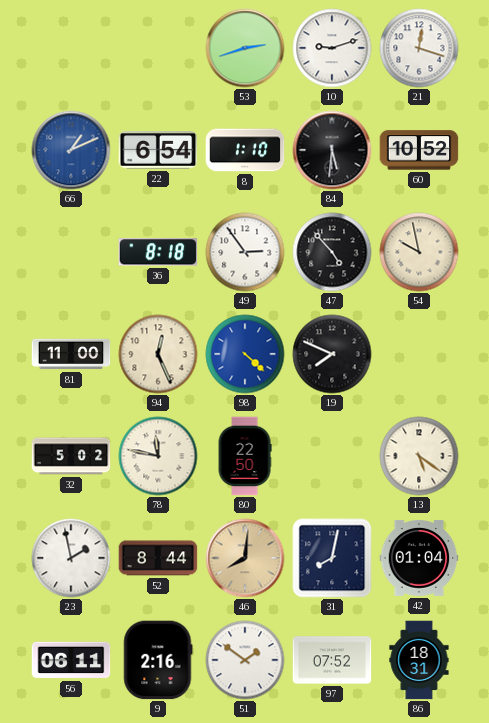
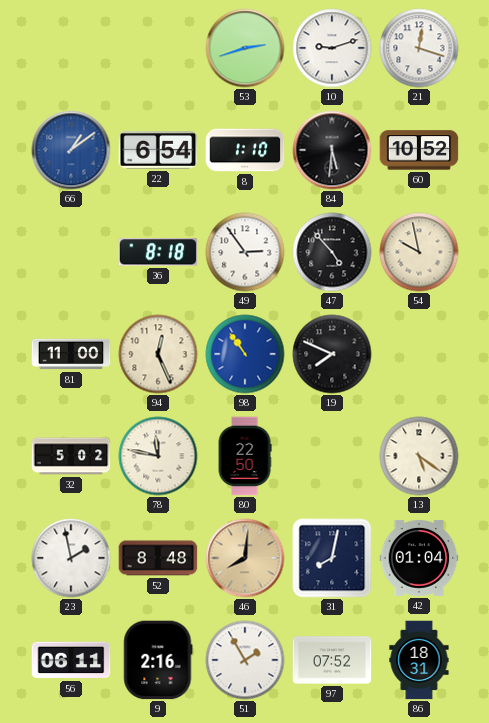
66: 1:11 -> 1:09 (71, 150)
98: 4:22 -> 10:54 (245, 354)
52: 8:44 -> 8:48 (158, 558)
51: 1:51 -> 1:55 (245, 660)
